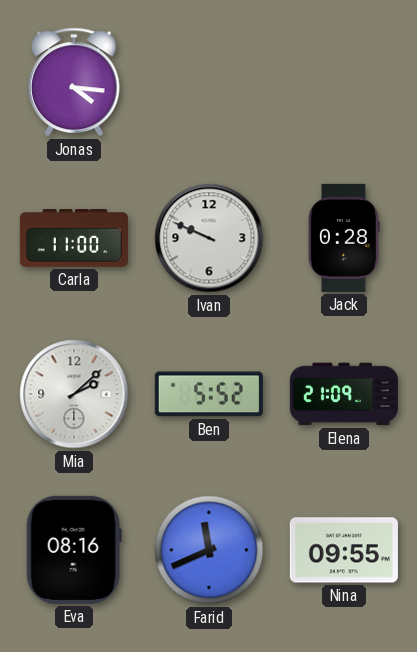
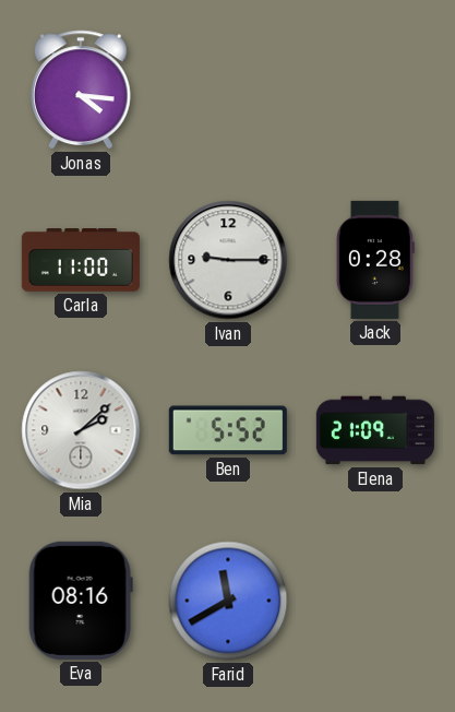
Ivan: 9:49 -> 9:15 (228, 260)
Farid: 11:41 -> 11:40 (228, 601)
Nina: 09:55 -> none (344, 550)
